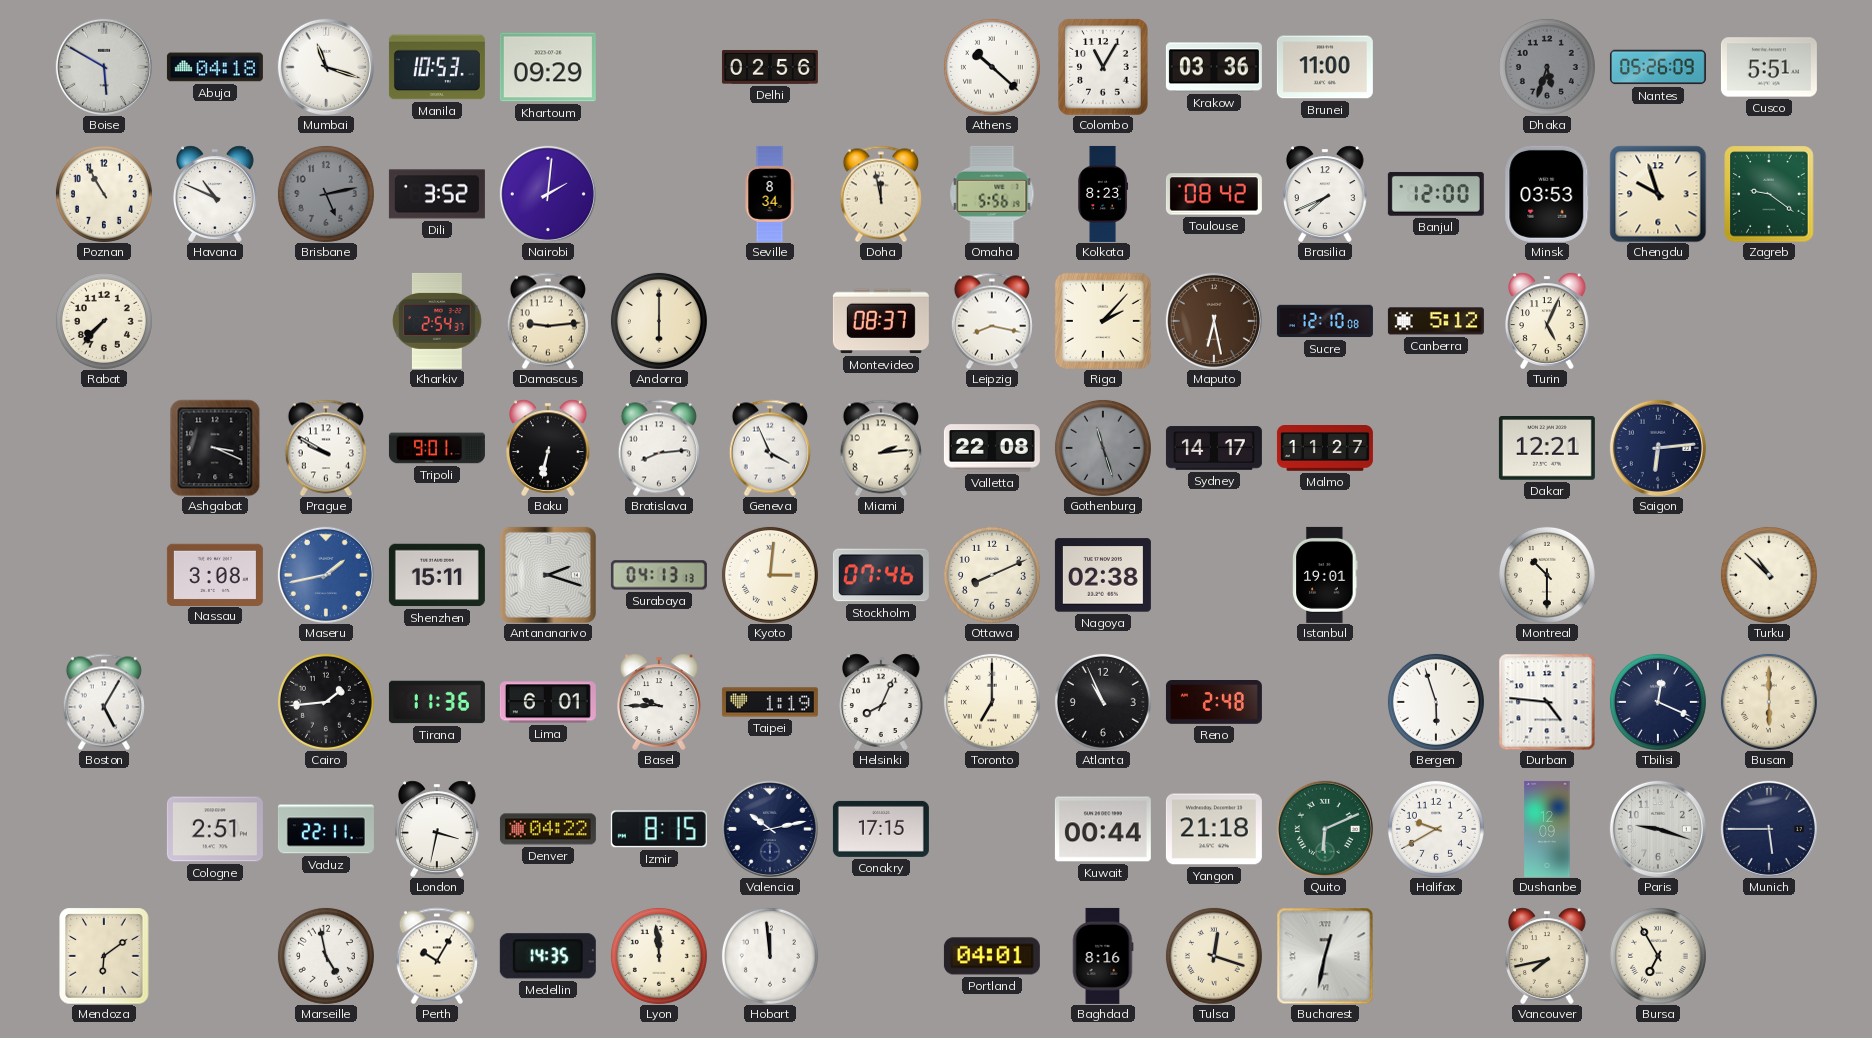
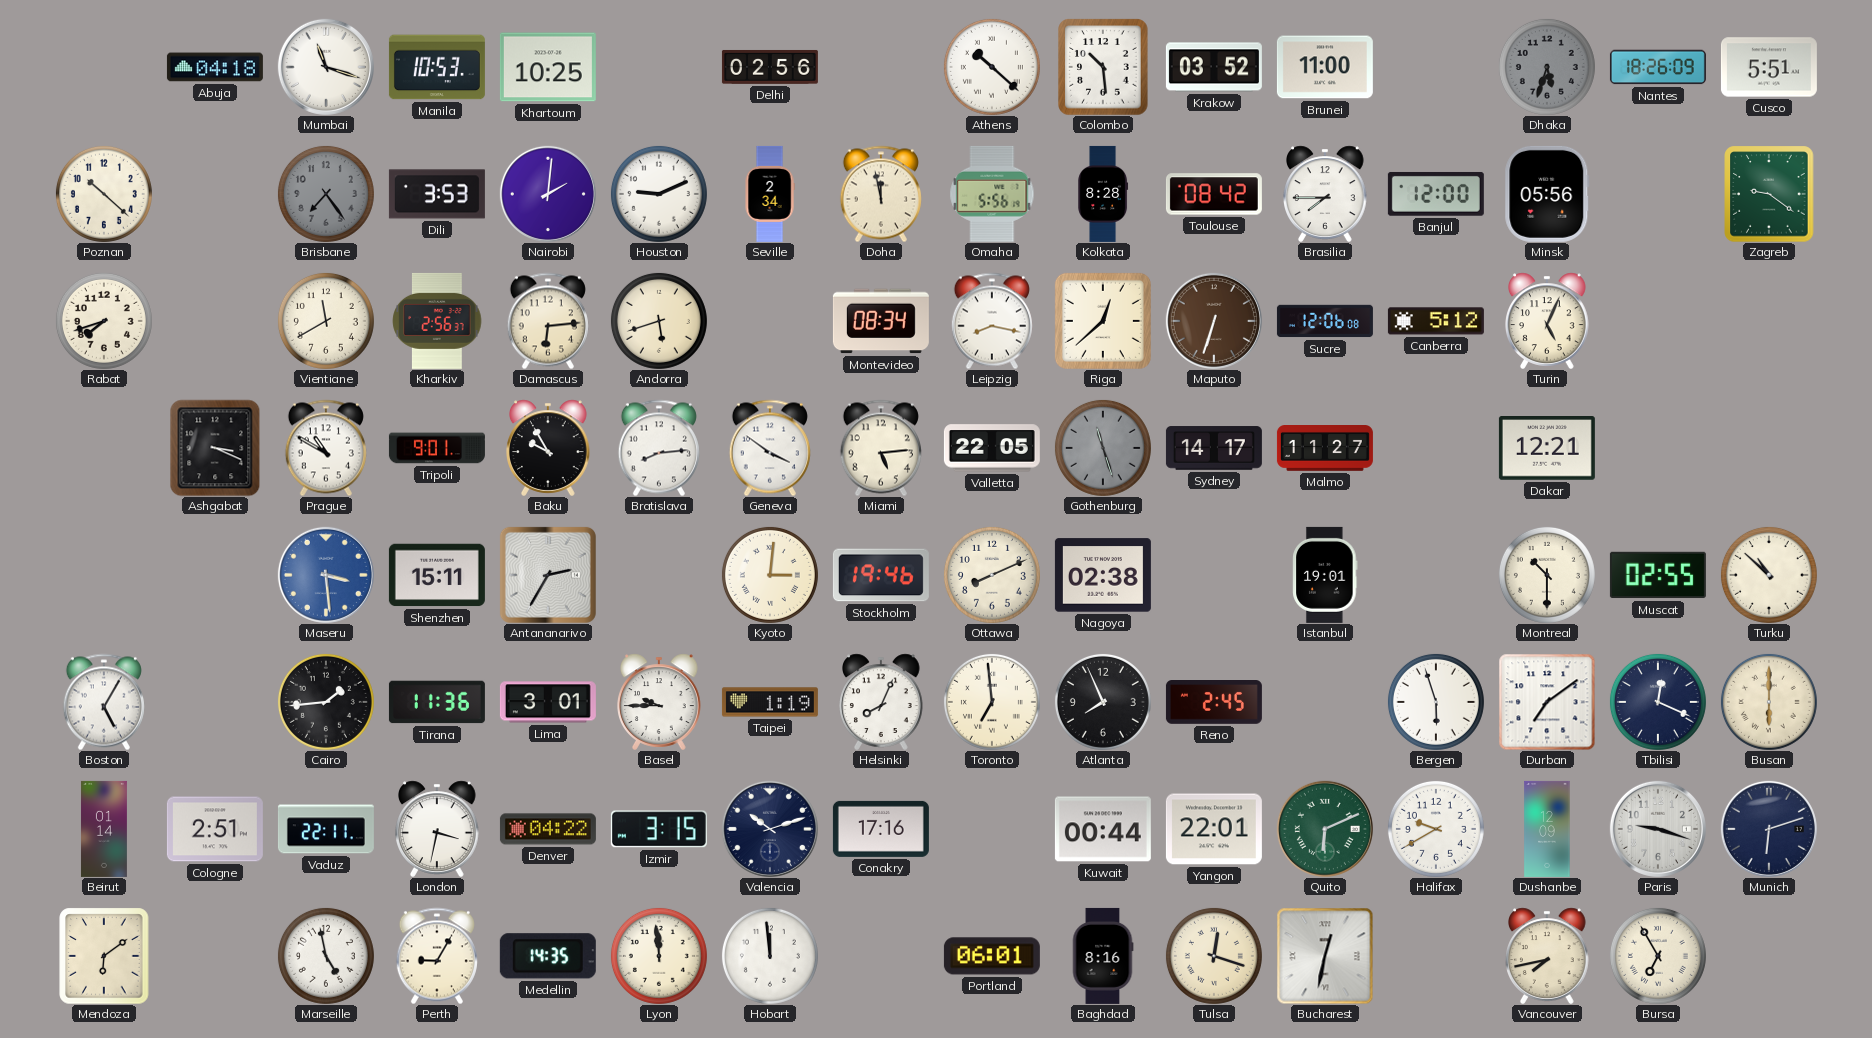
Boise: 5:50 -> none (104, 67)
Khartoum: 09:29 -> 10:25 (548, 67)
Colombo: 11:05 -> 10:29 (1103, 67)
Krakow: 03:36 -> 03:52 (1214, 67)
Nantes: 05:26 -> 18:26 (1658, 67)
Poznan: 10:55 -> 10:22 (104, 194)
Havana: 10:49 -> none (216, 194)
Brisbane: 5:13 -> 7:24 (326, 194)
Dili: 3:52 -> 3:53 (437, 194)
Houston: none -> 9:11 (659, 194)
Seville: 8:34 -> 2:34 (770, 194)
Kolkata: 8:23 -> 8:28 (1103, 194)
Brasilia: 7:41 -> 7:45 (1326, 194)
Minsk: 03:53 -> 05:56 (1547, 194)
Chengdu: 9:57 -> none (1658, 194)
Rabat: 7:37 -> 7:42 (104, 321)
Vientiane: none -> 11:40 (326, 321)
Kharkiv: 2:54 -> 2:56 (437, 321)
Damascus: 9:14 -> 6:14 (548, 321)
Andorra: 6:00 -> 5:42 (659, 321)
Montevideo: 08:37 -> 08:34 (881, 321)
Riga: 2:07 -> 12:38 (1103, 321)
Maputo: 6:28 -> 6:33 (1214, 321)
Sucre: 12:10 -> 12:06 (1325, 321)
Prague: 9:50 -> 10:50 (326, 448)
Baku: 6:32 -> 9:55 (549, 448)
Geneva: 3:56 -> 3:51 (770, 448)
Miami: 2:14 -> 5:14 (881, 448)
Valletta: 22:08 -> 22:05 (992, 448)
Saigon: 6:14 -> none (1658, 448)
Nassau: 3:08 -> none (215, 574)
Maseru: 1:43 -> 3:29 (326, 575)
Antananarivo: 2:18 -> 2:35 (548, 575)
Surabaya: 04:13 -> none (659, 575)
Stockholm: 07:46 -> 19:46 (881, 575)
Muscat: none -> 02:55 (1658, 575)
Lima: 6:01 -> 3:01 (548, 702)
Toronto: 7:00 -> 6:59 (992, 702)
Atlanta: 10:56 -> 7:56 (1103, 702)
Reno: 2:48 -> 2:45 (1214, 703)
Durban: 4:46 -> 7:09 (1547, 702)
Beirut: none -> 01:14 (104, 829)
Izmir: 8:15 -> 3:15 (659, 829)
Valencia: 10:13 -> 10:12 (770, 829)
Conakry: 17:15 -> 17:16 (881, 829)
Yangon: 21:18 -> 22:01 (1214, 829)
Munich: 5:45 -> 6:12 (1769, 829)
Perth: 10:05 -> 9:05 (437, 956)
Portland: 04:01 -> 06:01 (992, 956)
